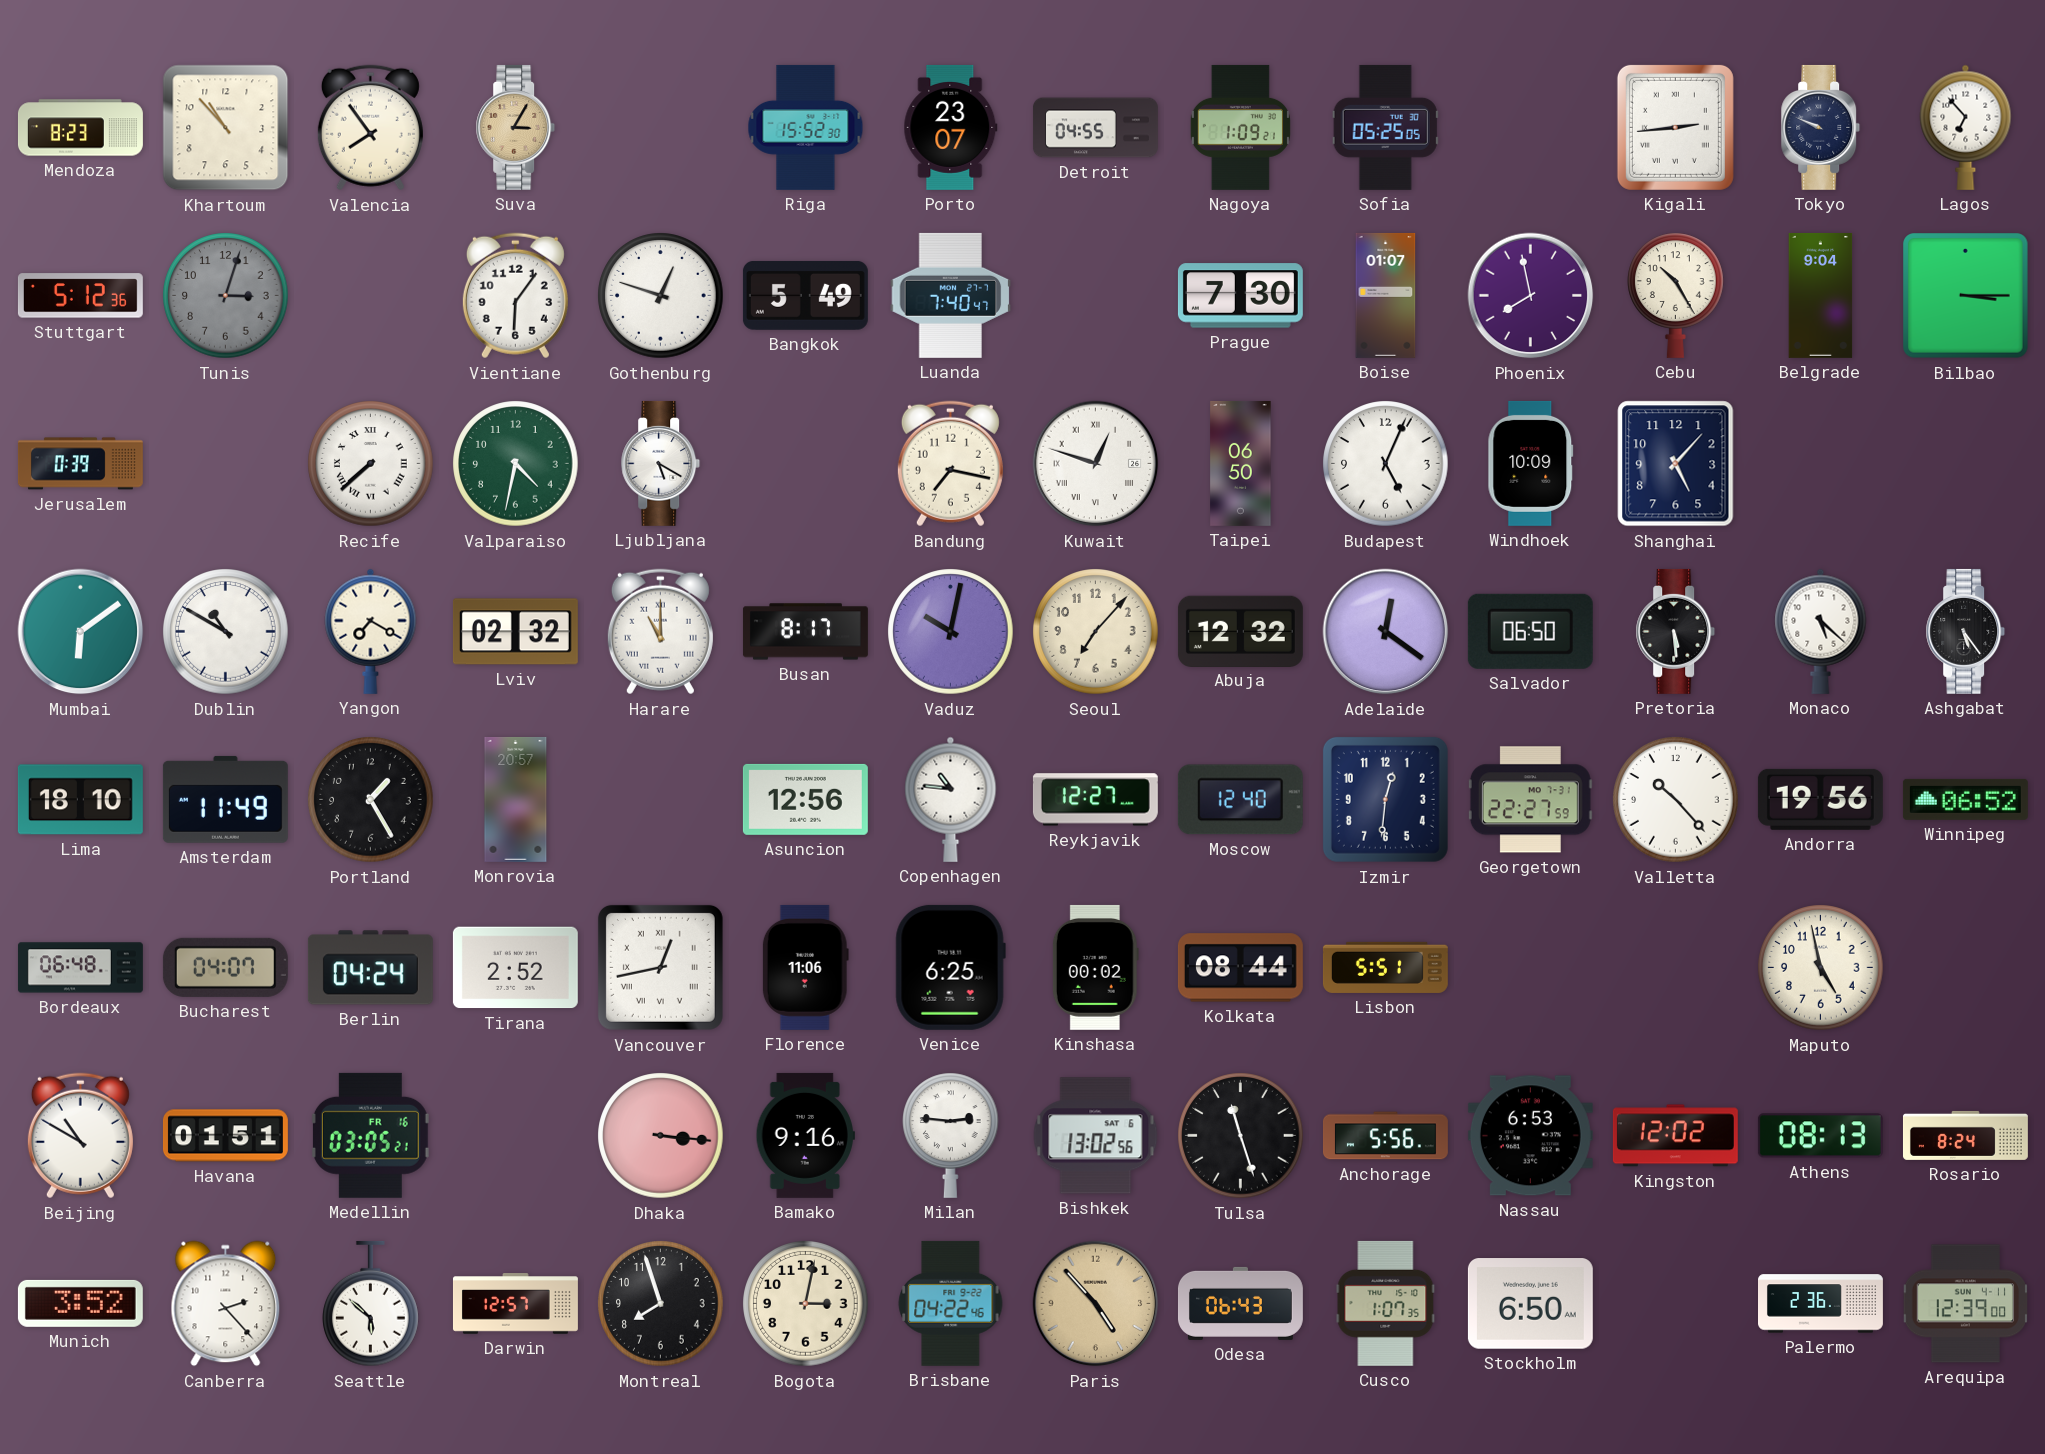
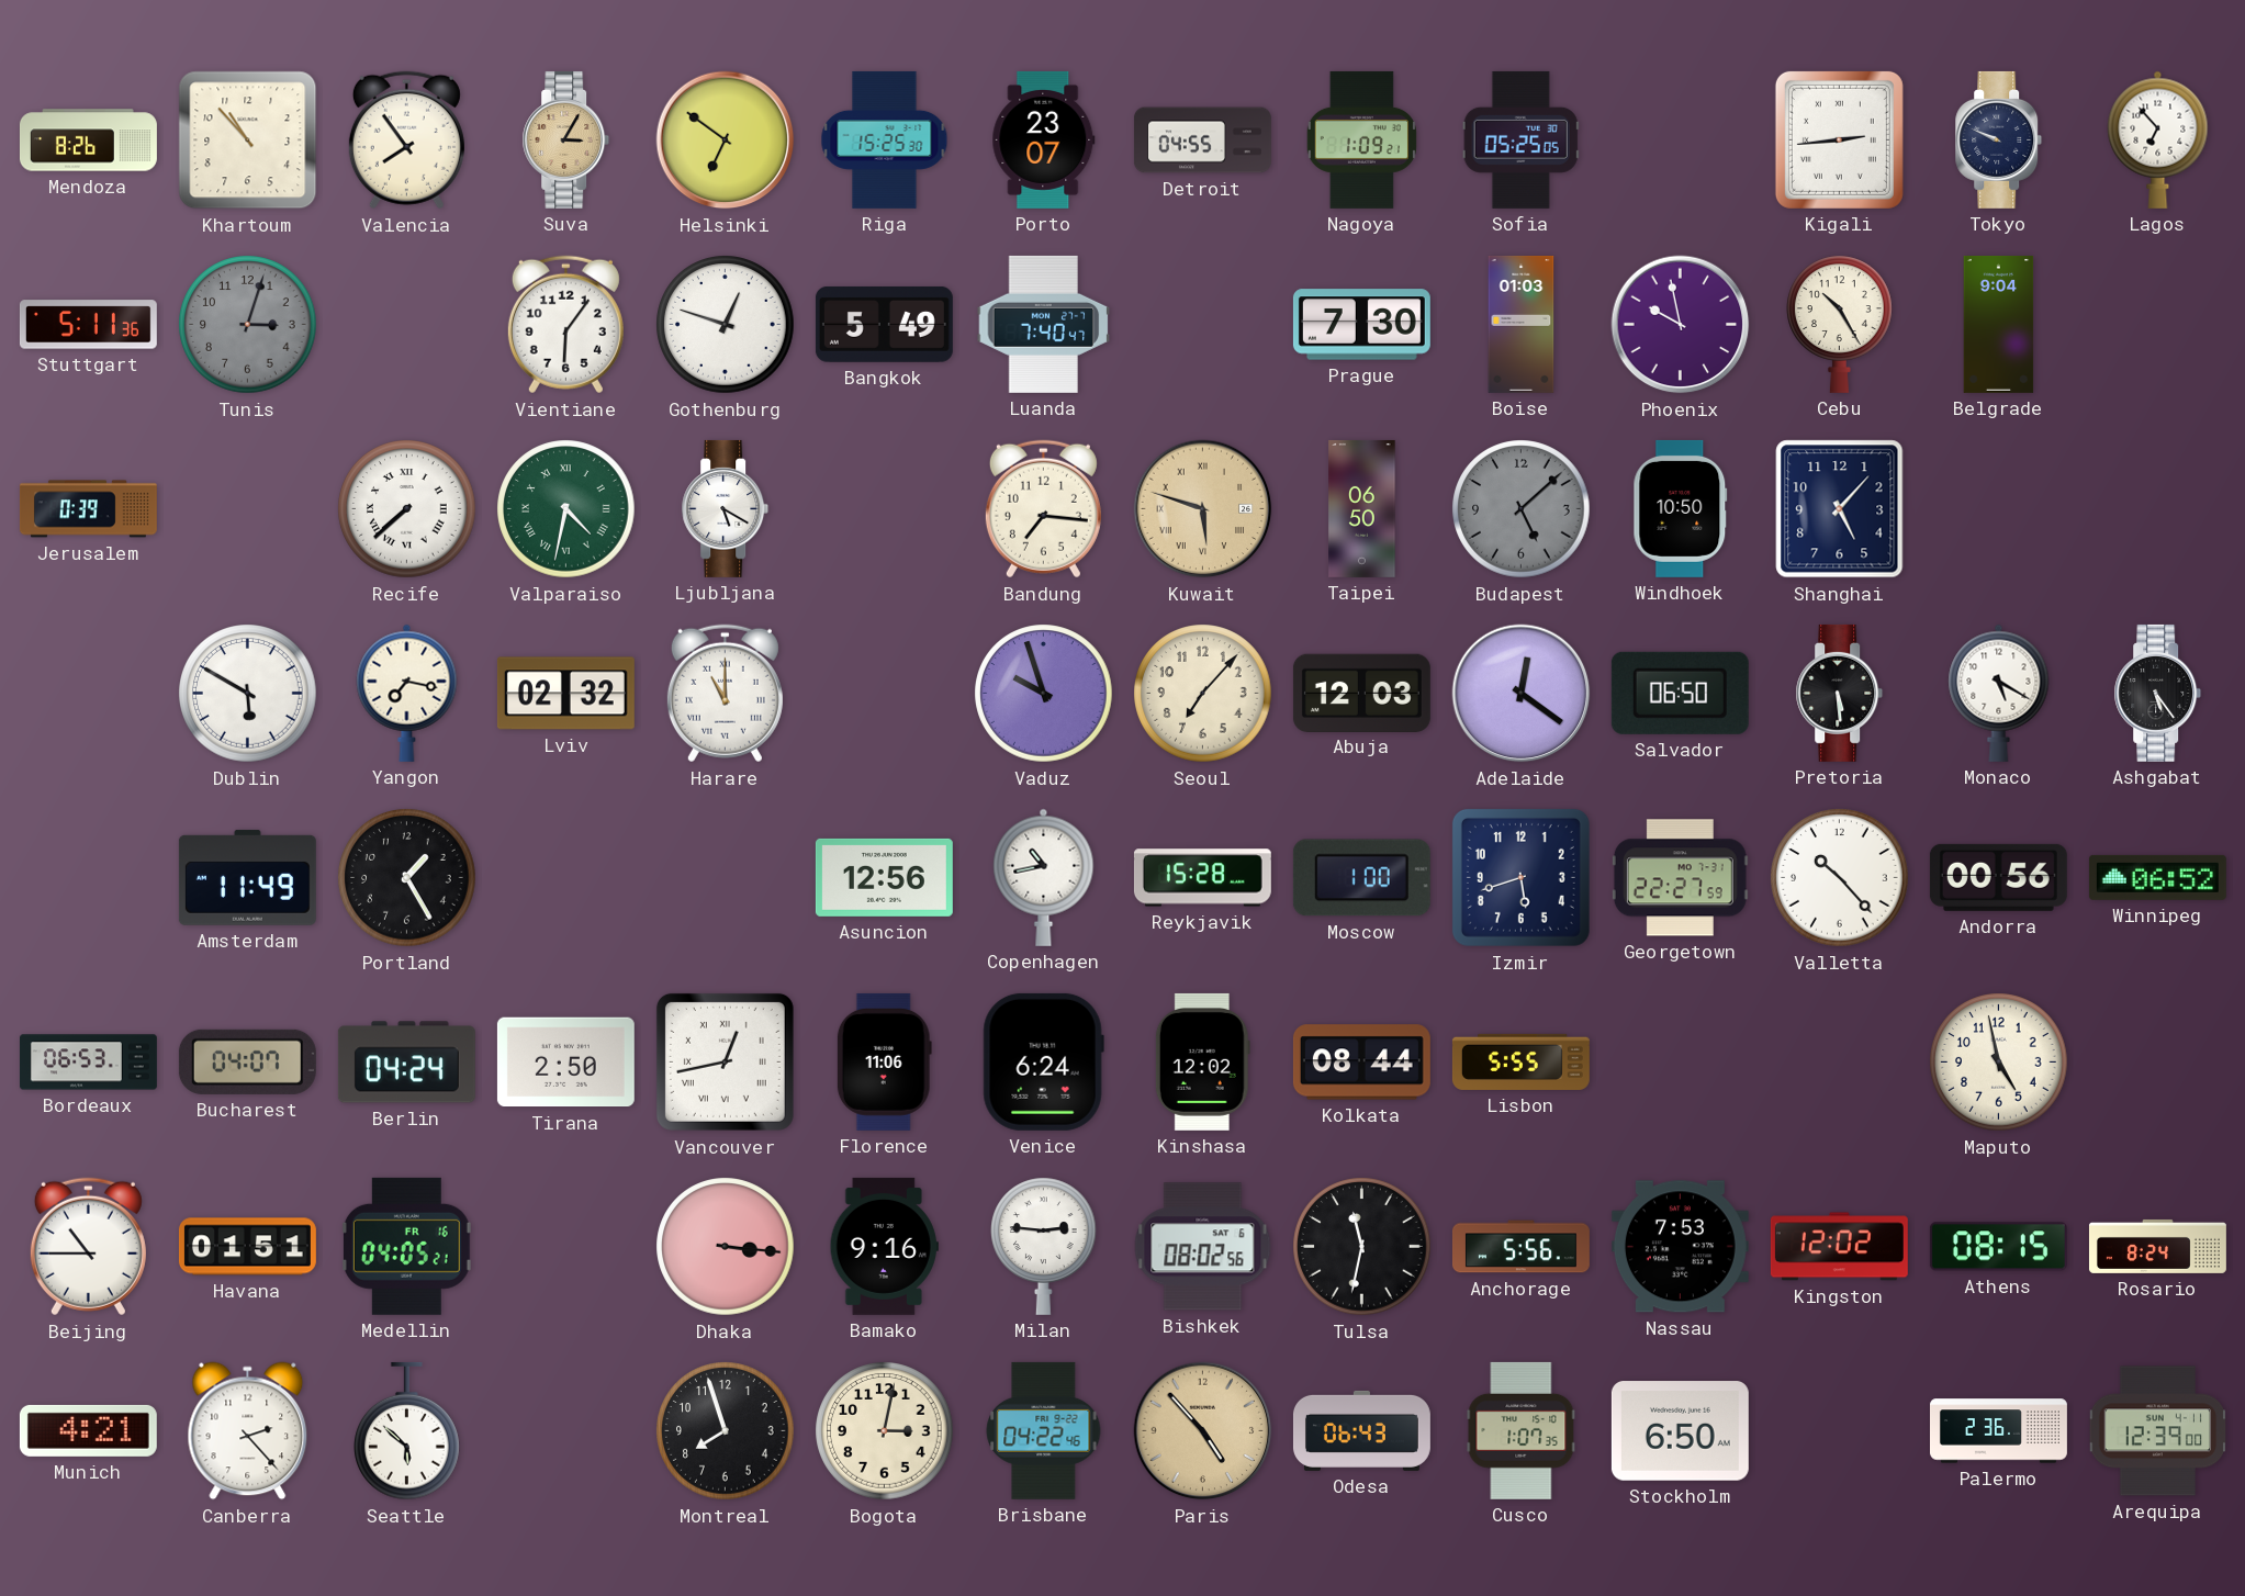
Mendoza: 8:23 -> 8:26 (88, 141)
Helsinki: none -> 6:51 (726, 141)
Riga: 15:52 -> 15:25 (885, 139)
Stuttgart: 5:12 -> 5:11 (88, 325)
Boise: 01:07 -> 01:03 (1522, 324)
Phoenix: 7:58 -> 9:58 (1681, 325)
Bilbao: 3:15 -> none (1966, 296)
Valparaiso numerals: Arabic -> Roman (566, 509)
Bandung: 7:17 -> 7:16 (1043, 509)
Kuwait: 12:48 -> 5:48 (1203, 509)
Kuwait dial: white -> champagne (1203, 509)
Budapest: 5:04 -> 5:08 (1522, 509)
Budapest dial: white -> grey (1522, 509)
Windhoek: 10:09 -> 10:50 (1681, 508)
Mumbai: 6:09 -> none (81, 632)
Dublin: 10:50 -> 5:50 (248, 694)
Yangon: 7:20 -> 7:17 (407, 693)
Busan: 8:17 -> none (805, 632)
Vaduz: 10:02 -> 9:57 (1044, 694)
Abuja: 12:32 -> 12:03 (1361, 693)
Monaco: 5:22 -> 5:20 (1999, 693)
Lima: 18:10 -> none (80, 800)
Monrovia: 20:57 -> none (516, 799)
Copenhagen: 10:46 -> 10:43 (1044, 877)
Reykjavik: 12:27 -> 15:28 (1202, 878)
Moscow: 12:40 -> 1:00 (1361, 878)
Izmir: 12:31 -> 5:42 (1520, 877)
Andorra: 19:56 -> 00:56 (1998, 877)
Bordeaux: 06:48 -> 06:53 (88, 1063)
Tirana: 2:52 -> 2:50 (565, 1063)
Venice: 6:25 -> 6:24 (1043, 1061)
Kinshasa: 00:02 -> 12:02 (1202, 1061)
Lisbon: 5:51 -> 5:55 (1520, 1061)
Beijing: 10:50 -> 10:45 (88, 1247)
Medellin: 03:05 -> 04:05 (406, 1246)
Bishkek: 13:02 -> 08:02 (1203, 1247)
Tulsa: 11:27 -> 11:32 (1362, 1247)
Nassau: 6:53 -> 7:53 (1680, 1247)
Athens: 08:13 -> 08:15 (1998, 1247)
Munich: 3:52 -> 4:21 (88, 1430)
Darwin: 12:57 -> none (515, 1304)
